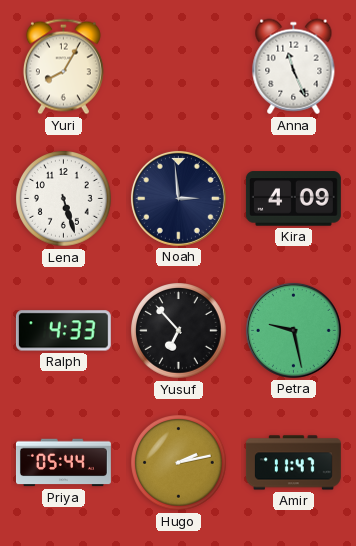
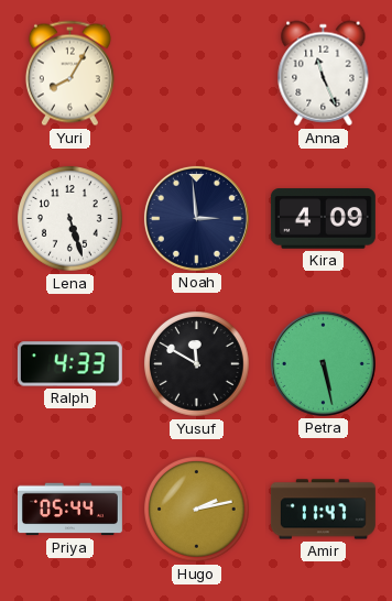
Yusuf: 6:53 -> 11:50 (197, 364)
Petra: 9:28 -> 5:28 (323, 363)
